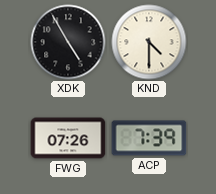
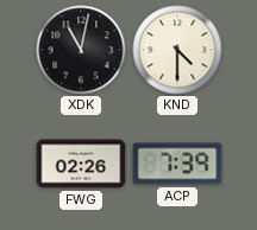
XDK: 4:55 -> 11:02 (81, 50)
FWG: 07:26 -> 02:26 (81, 164)
